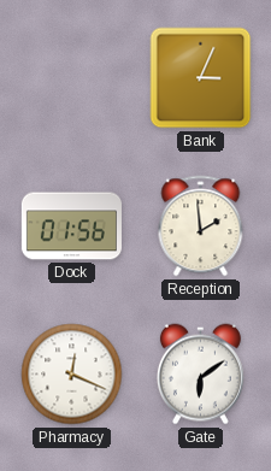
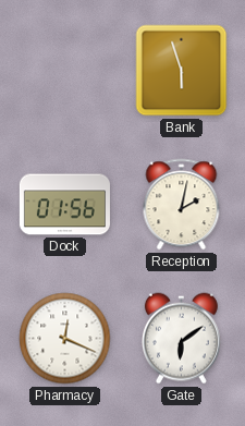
Bank: 3:04 -> 5:57 (182, 71)
Reception: 1:59 -> 2:02 (182, 205)
